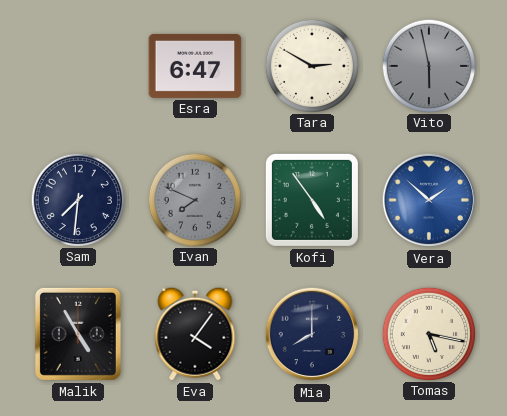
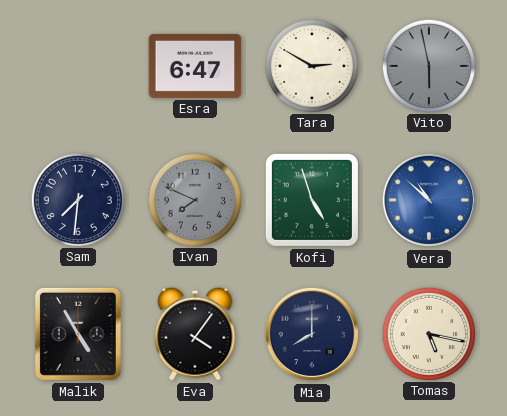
Kofi: 4:54 -> 4:57 (312, 200)
Vera: 1:52 -> 10:52 (429, 200)
